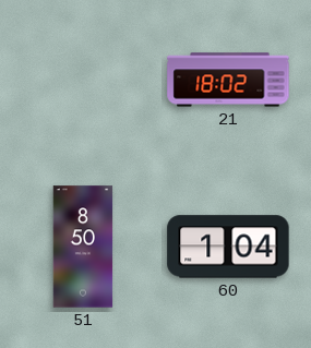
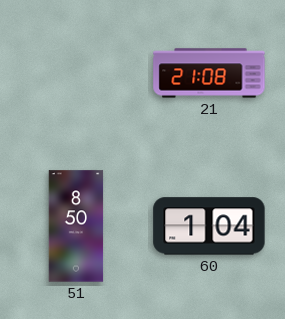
21: 18:02 -> 21:08 (209, 73)
